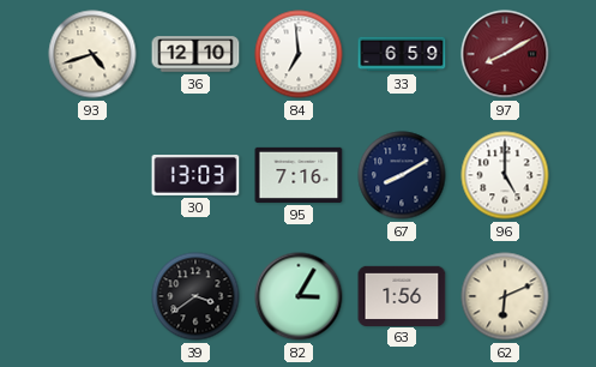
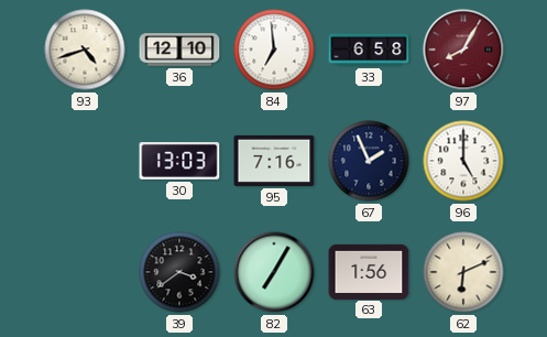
33: 6:59 -> 6:58 (369, 50)
97: 8:10 -> 8:05 (463, 50)
67: 8:10 -> 1:56 (369, 161)
82: 3:05 -> 7:05 (274, 272)
